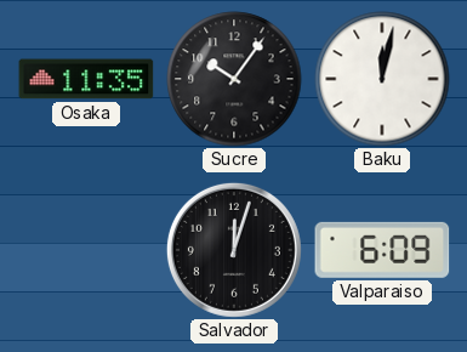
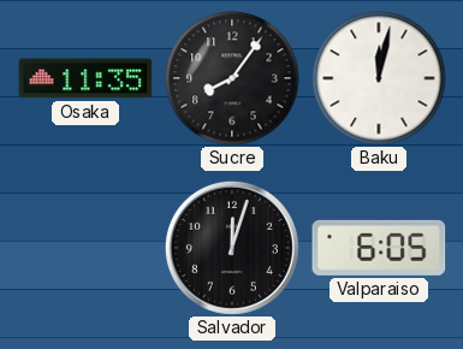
Sucre: 10:06 -> 8:06 (232, 78)
Valparaiso: 6:09 -> 6:05 (379, 248)
